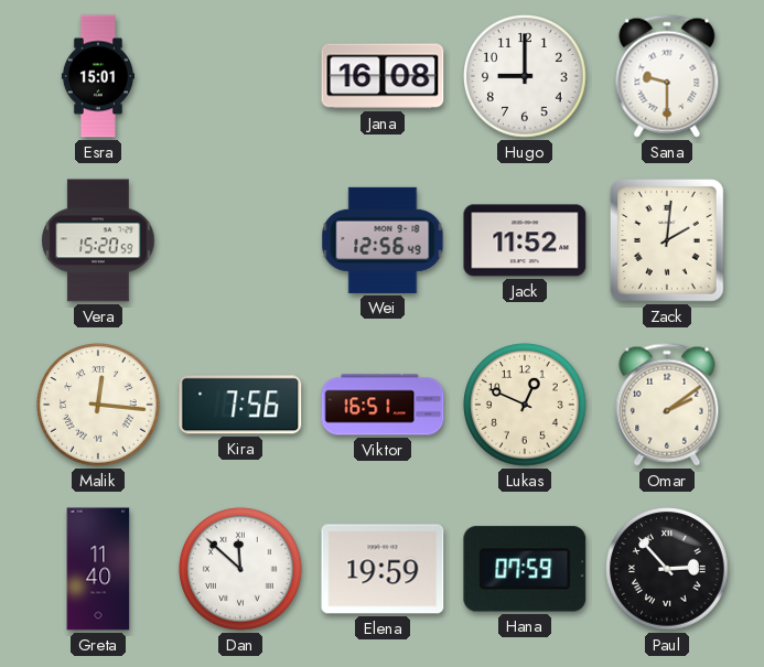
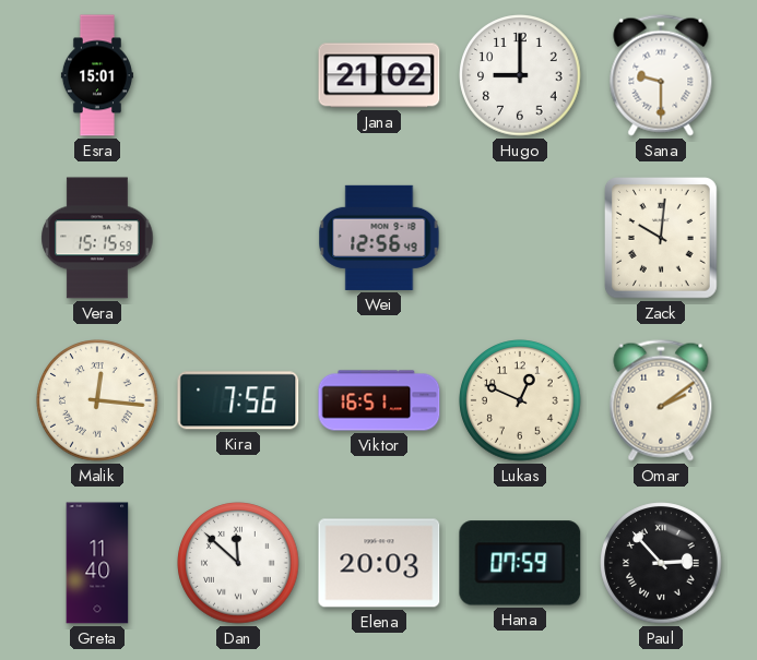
Jana: 16:08 -> 21:02 (379, 75)
Vera: 15:20 -> 15:15 (97, 238)
Jack: 11:52 -> none (525, 240)
Zack: 2:01 -> 10:01 (662, 239)
Elena: 19:59 -> 20:03 (379, 563)
